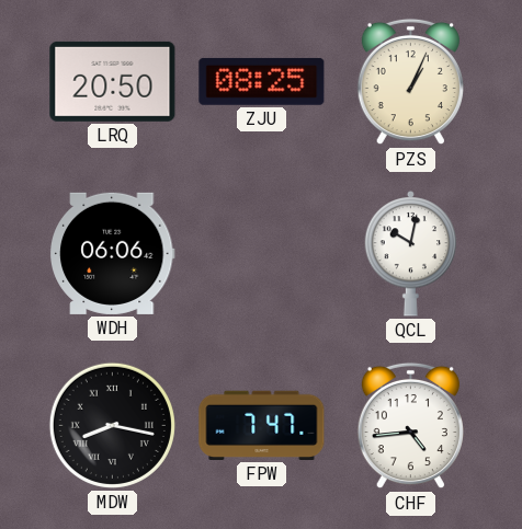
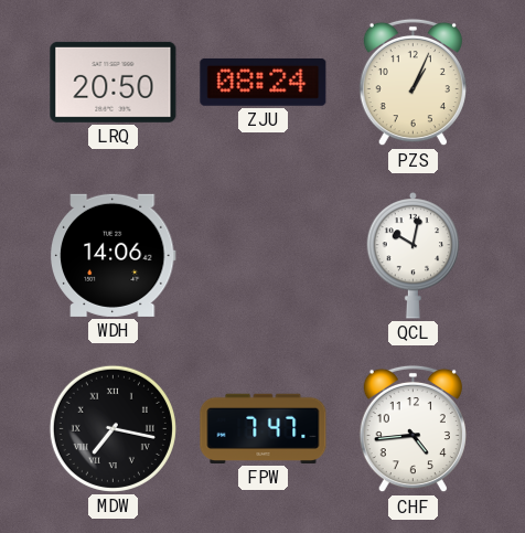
ZJU: 08:25 -> 08:24 (264, 82)
WDH: 06:06 -> 14:06 (113, 255)
MDW: 8:17 -> 7:17 (113, 428)
